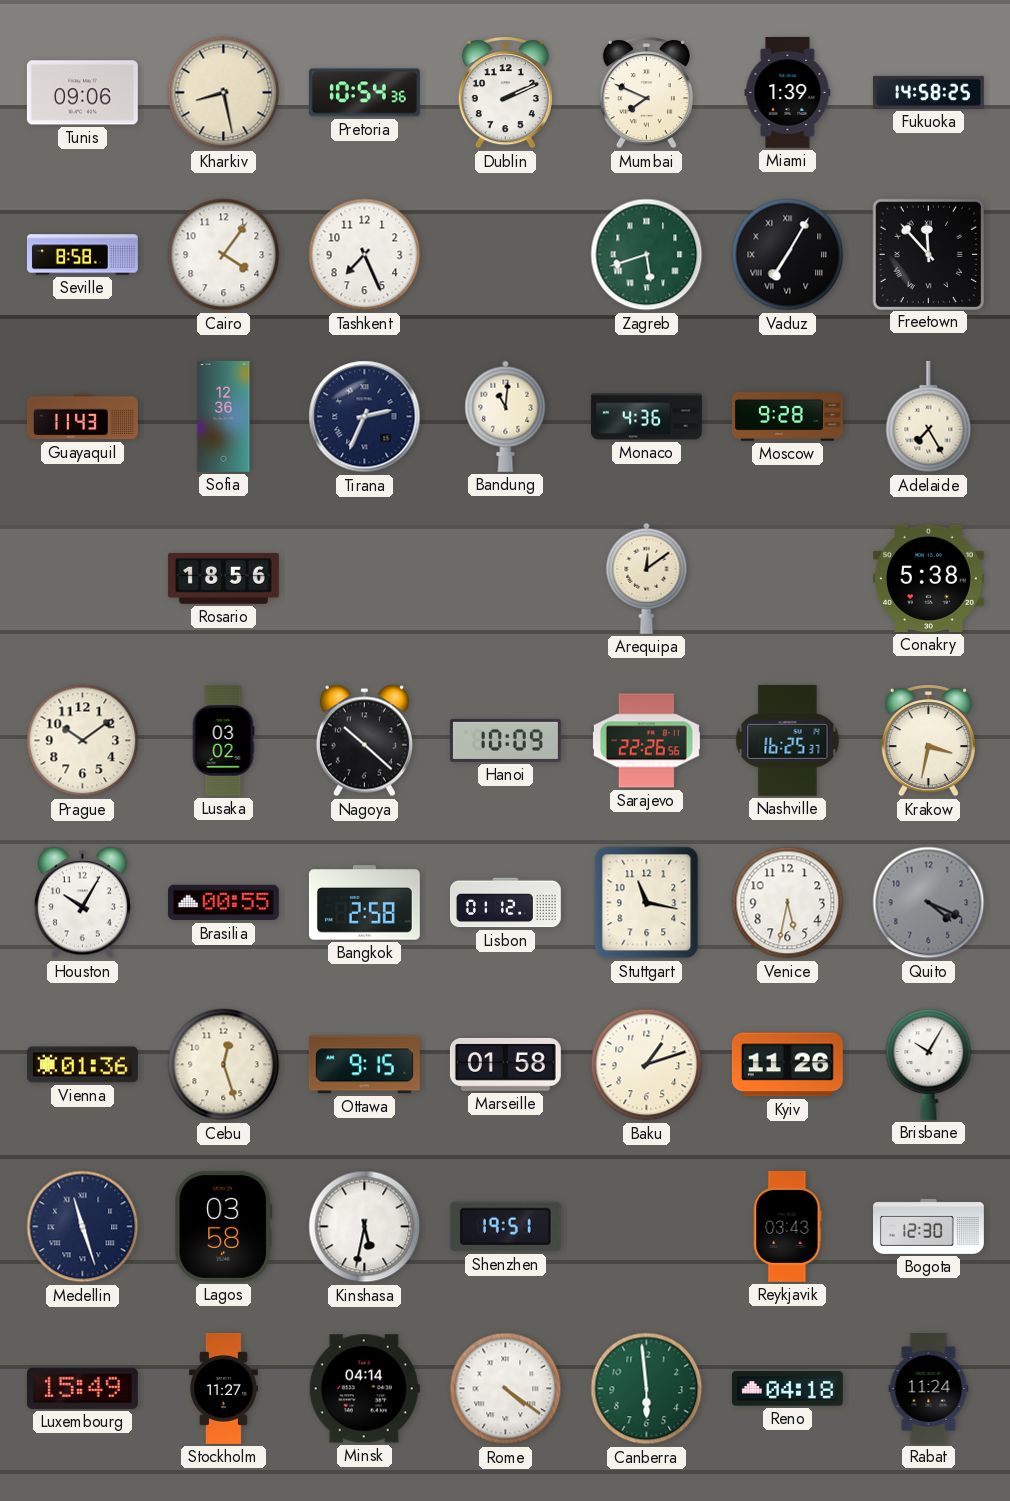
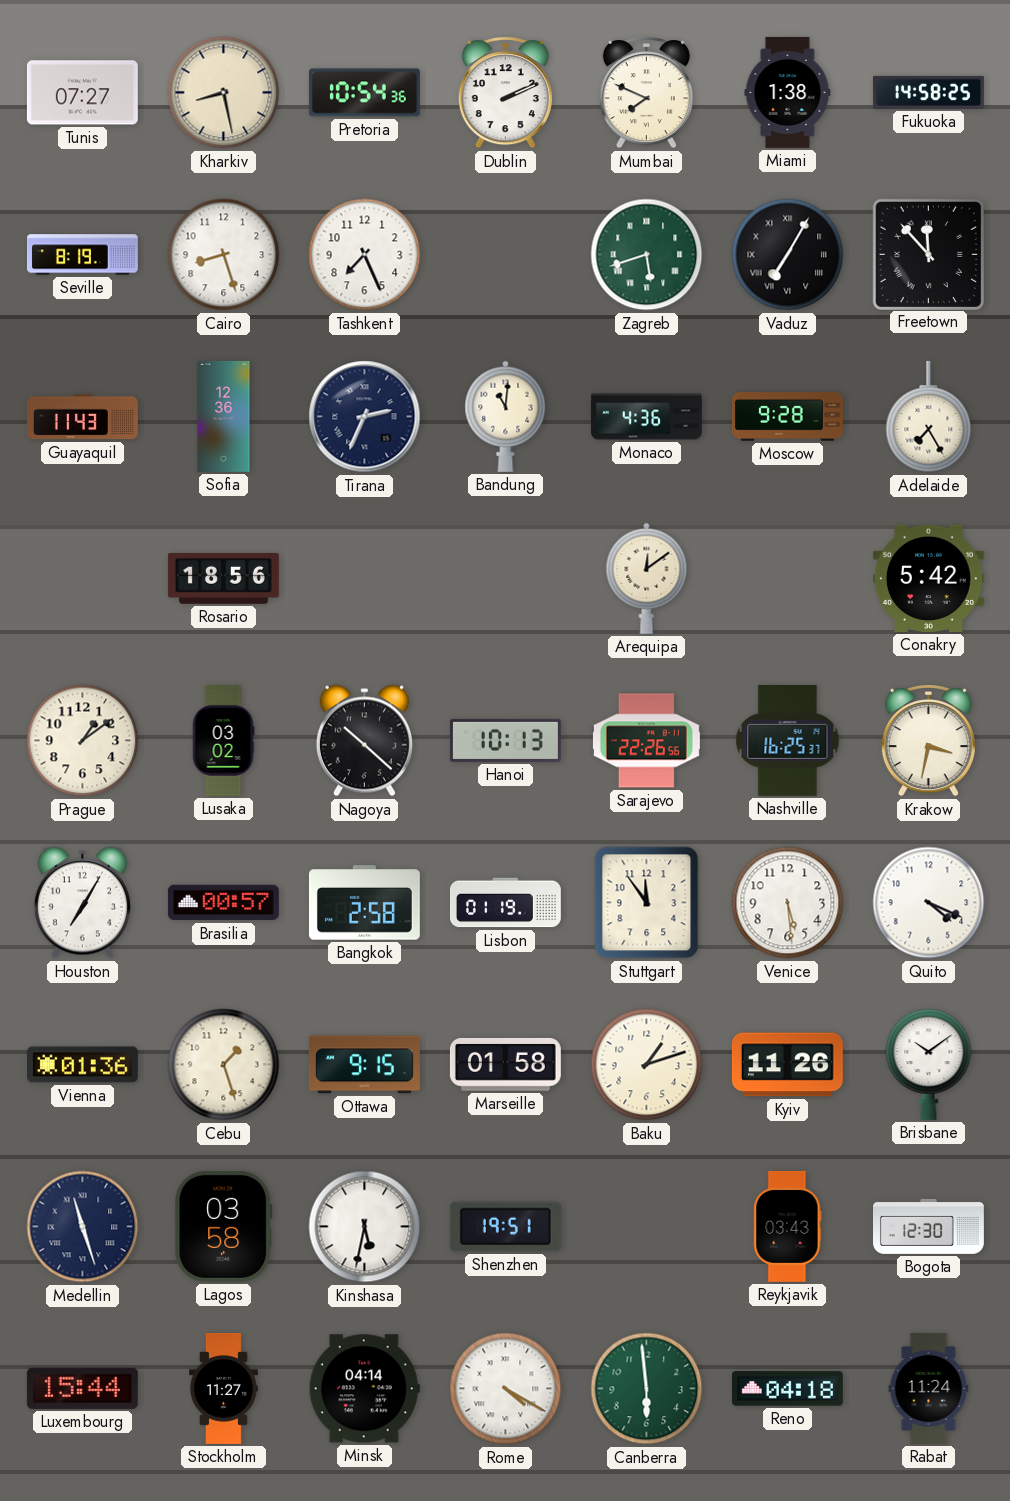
Tunis: 09:06 -> 07:27 (82, 93)
Miami: 1:39 -> 1:38 (788, 92)
Seville: 8:58 -> 8:19 (82, 255)
Cairo: 4:06 -> 8:27 (224, 255)
Conakry: 5:38 -> 5:42 (928, 578)
Prague: 10:09 -> 1:09 (83, 741)
Hanoi: 10:09 -> 10:13 (505, 740)
Houston: 10:05 -> 7:05 (82, 903)
Brasilia: 00:55 -> 00:57 (223, 903)
Lisbon: 01:12 -> 01:19 (505, 903)
Stuttgart: 11:17 -> 11:54 (647, 903)
Venice: 5:32 -> 5:29 (788, 903)
Quito dial: grey -> white (929, 903)
Cebu: 12:27 -> 1:27 (224, 1065)
Brisbane: 10:05 -> 10:09 (929, 1064)
Luxembourg: 15:49 -> 15:44 (82, 1388)
Rome: 4:21 -> 4:20 (506, 1389)
